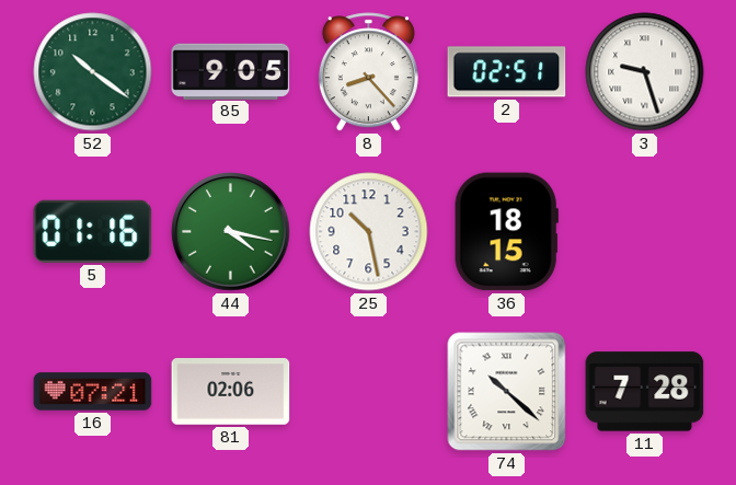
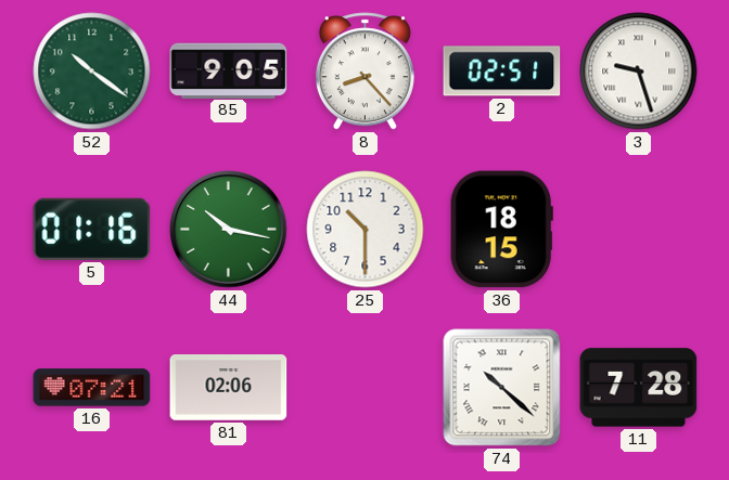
44: 4:17 -> 10:17 (229, 230)
25: 10:28 -> 10:30 (366, 230)
